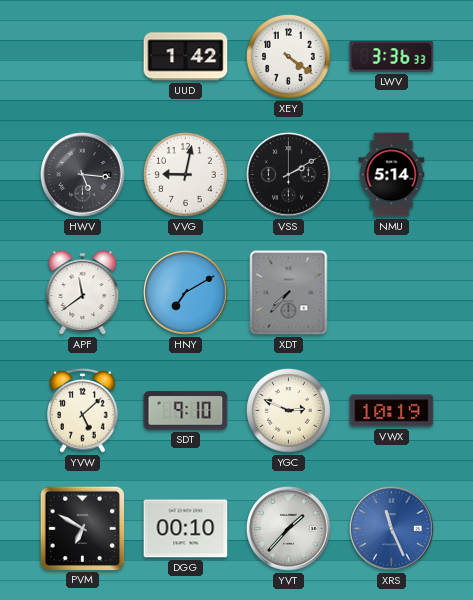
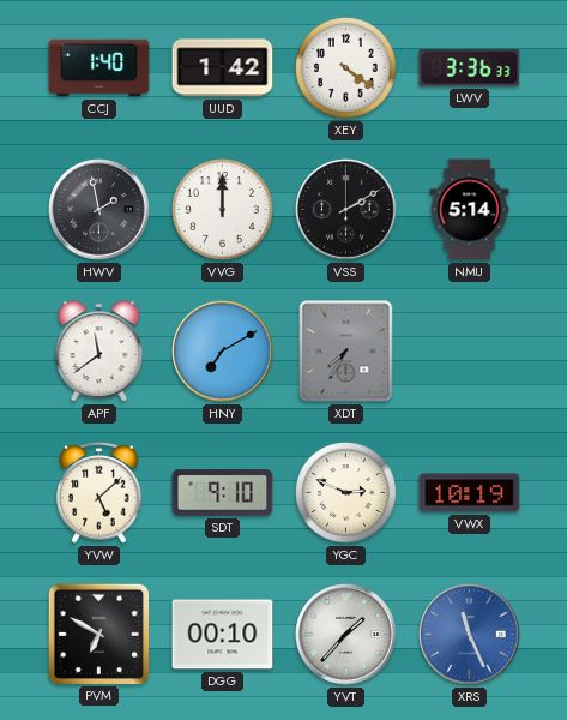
CCJ: none -> 1:40 (99, 68)
HWV: 5:16 -> 1:58 (99, 210)
VVG: 9:02 -> 12:00 (223, 210)
XDT: 7:37 -> 7:35 (346, 352)
